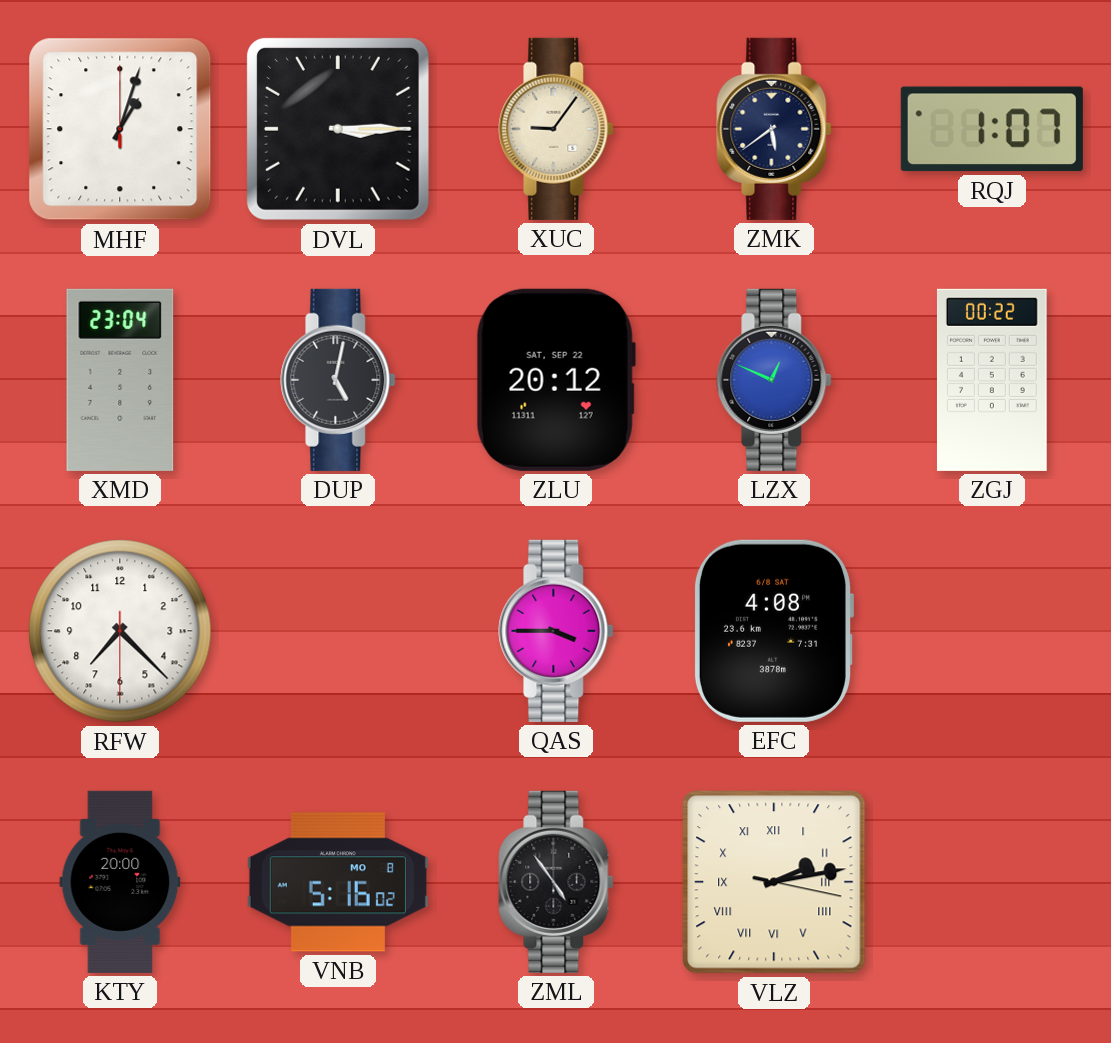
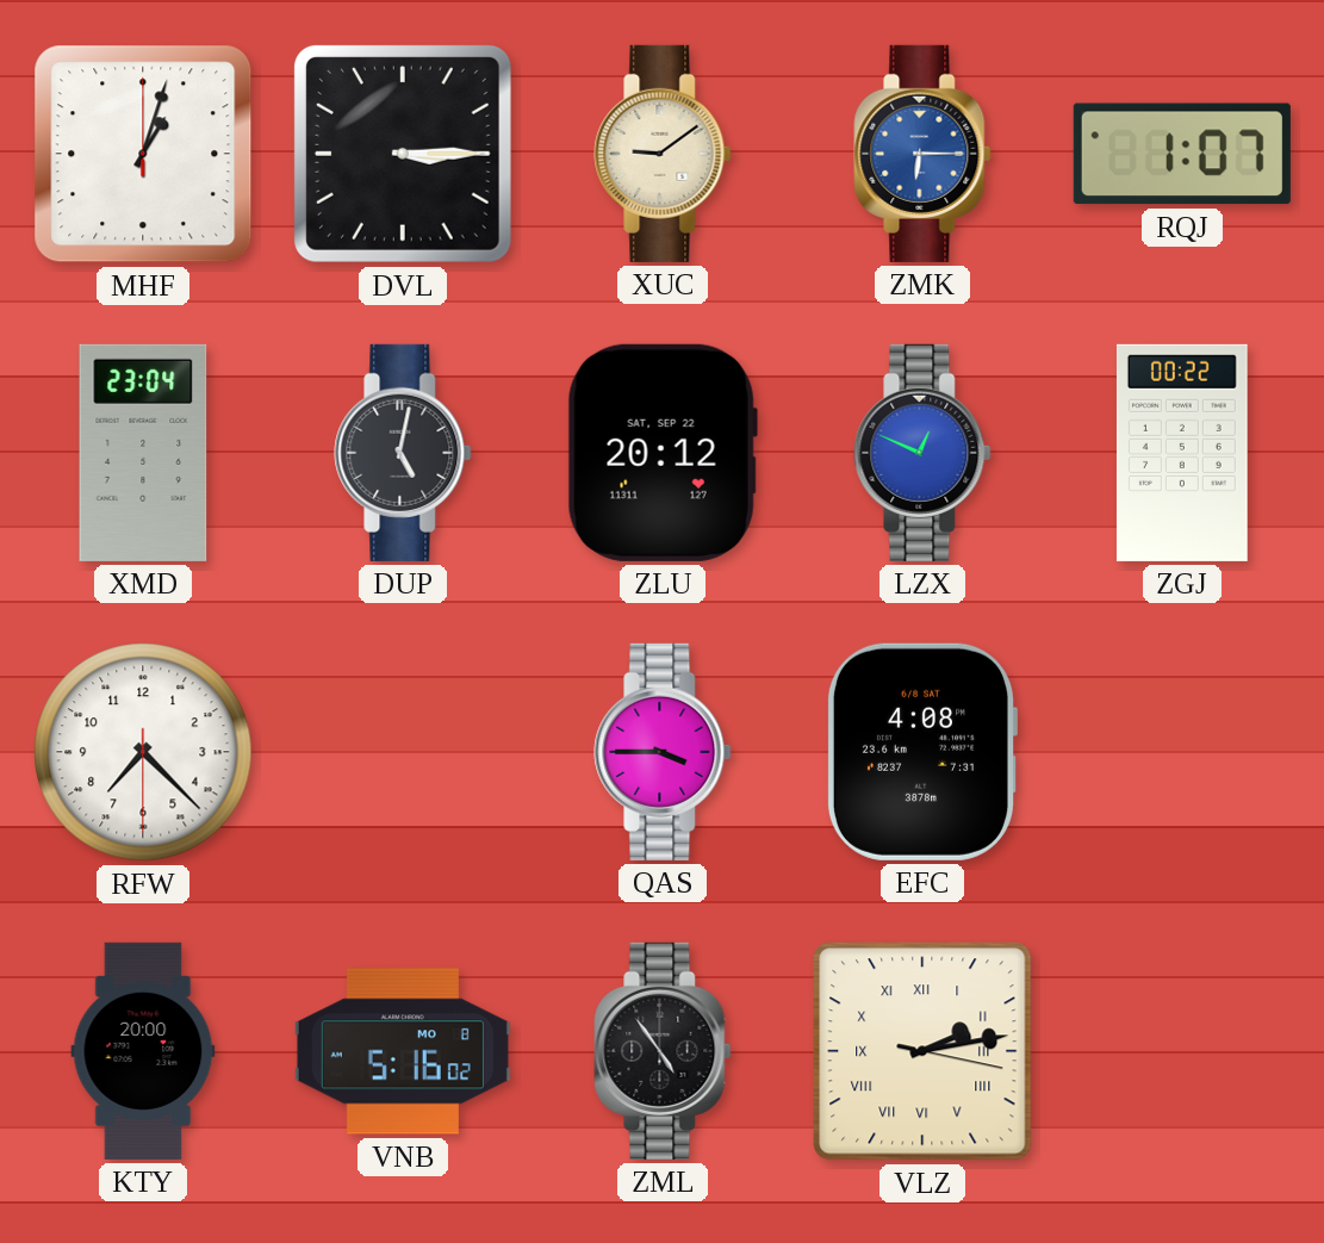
XUC: 9:06 -> 9:09 (663, 154)
ZMK: 5:39 -> 6:15 (922, 154)
ZMK dial: navy -> blue (922, 154)
